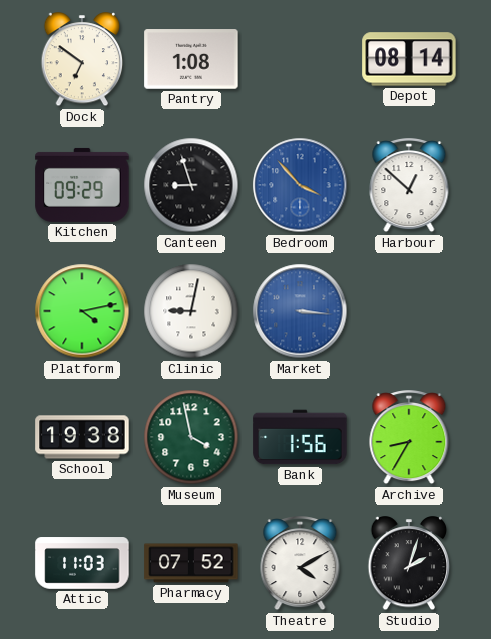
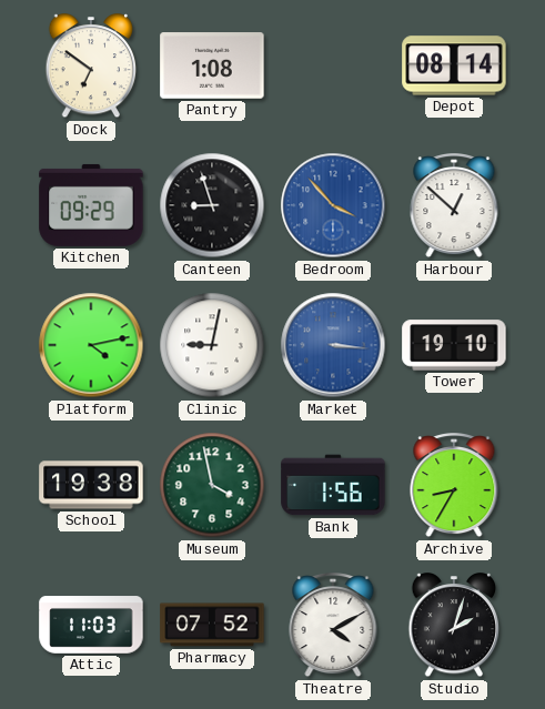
Tower: none -> 19:10 (454, 345)
